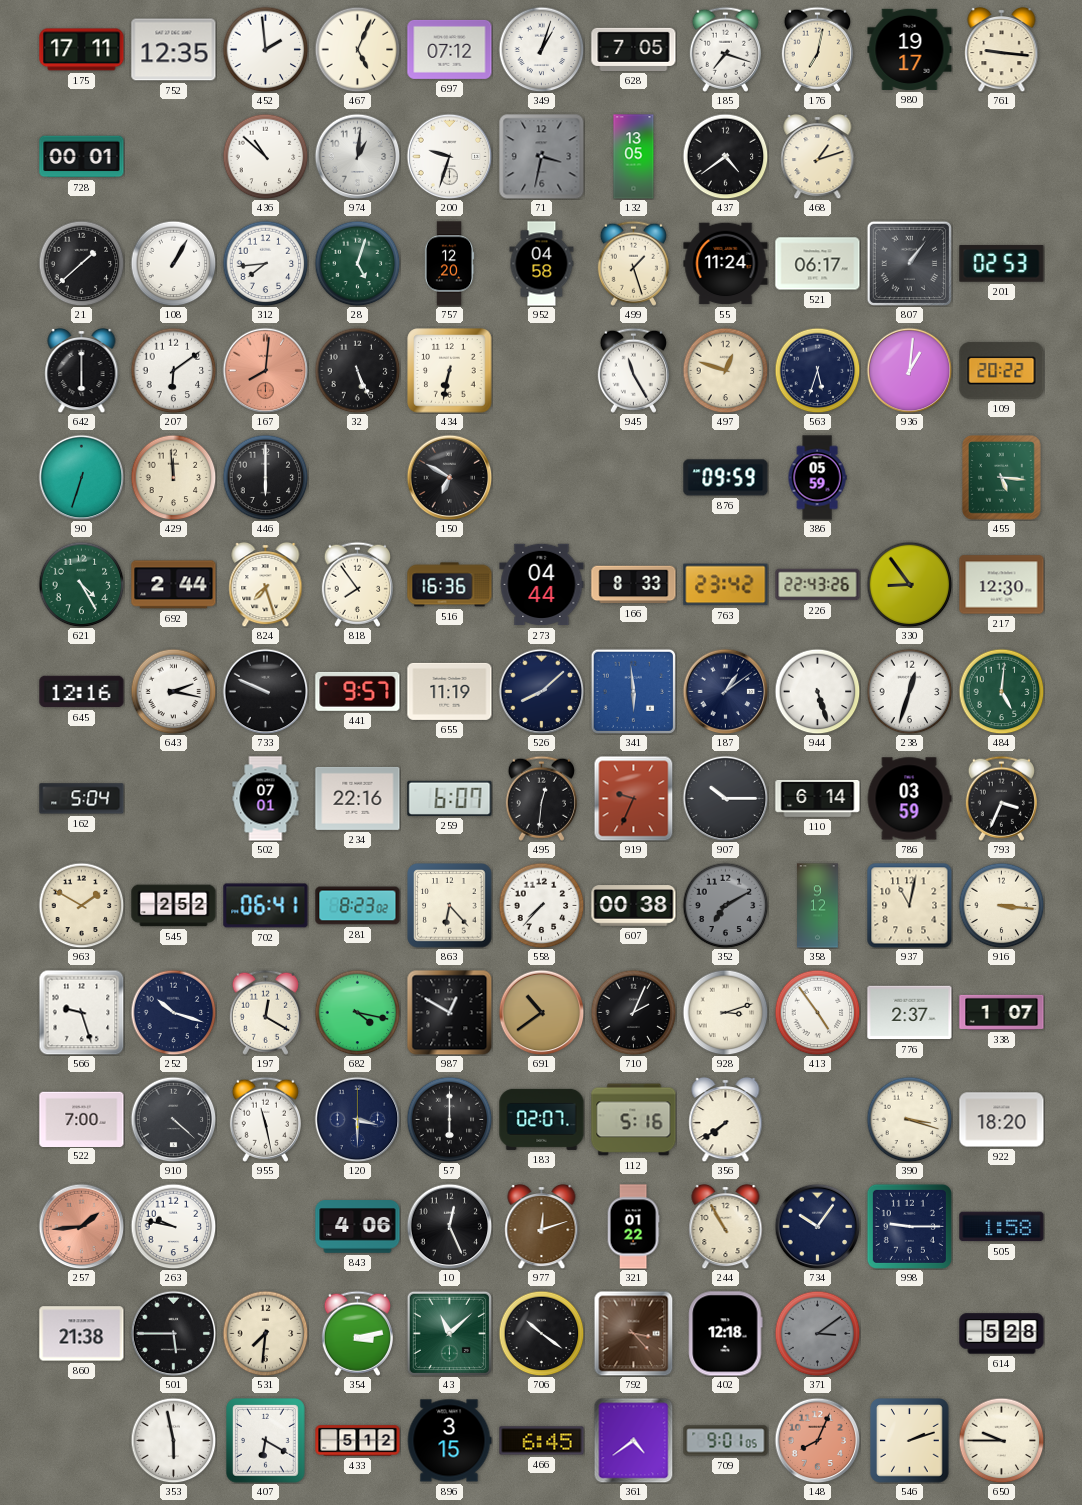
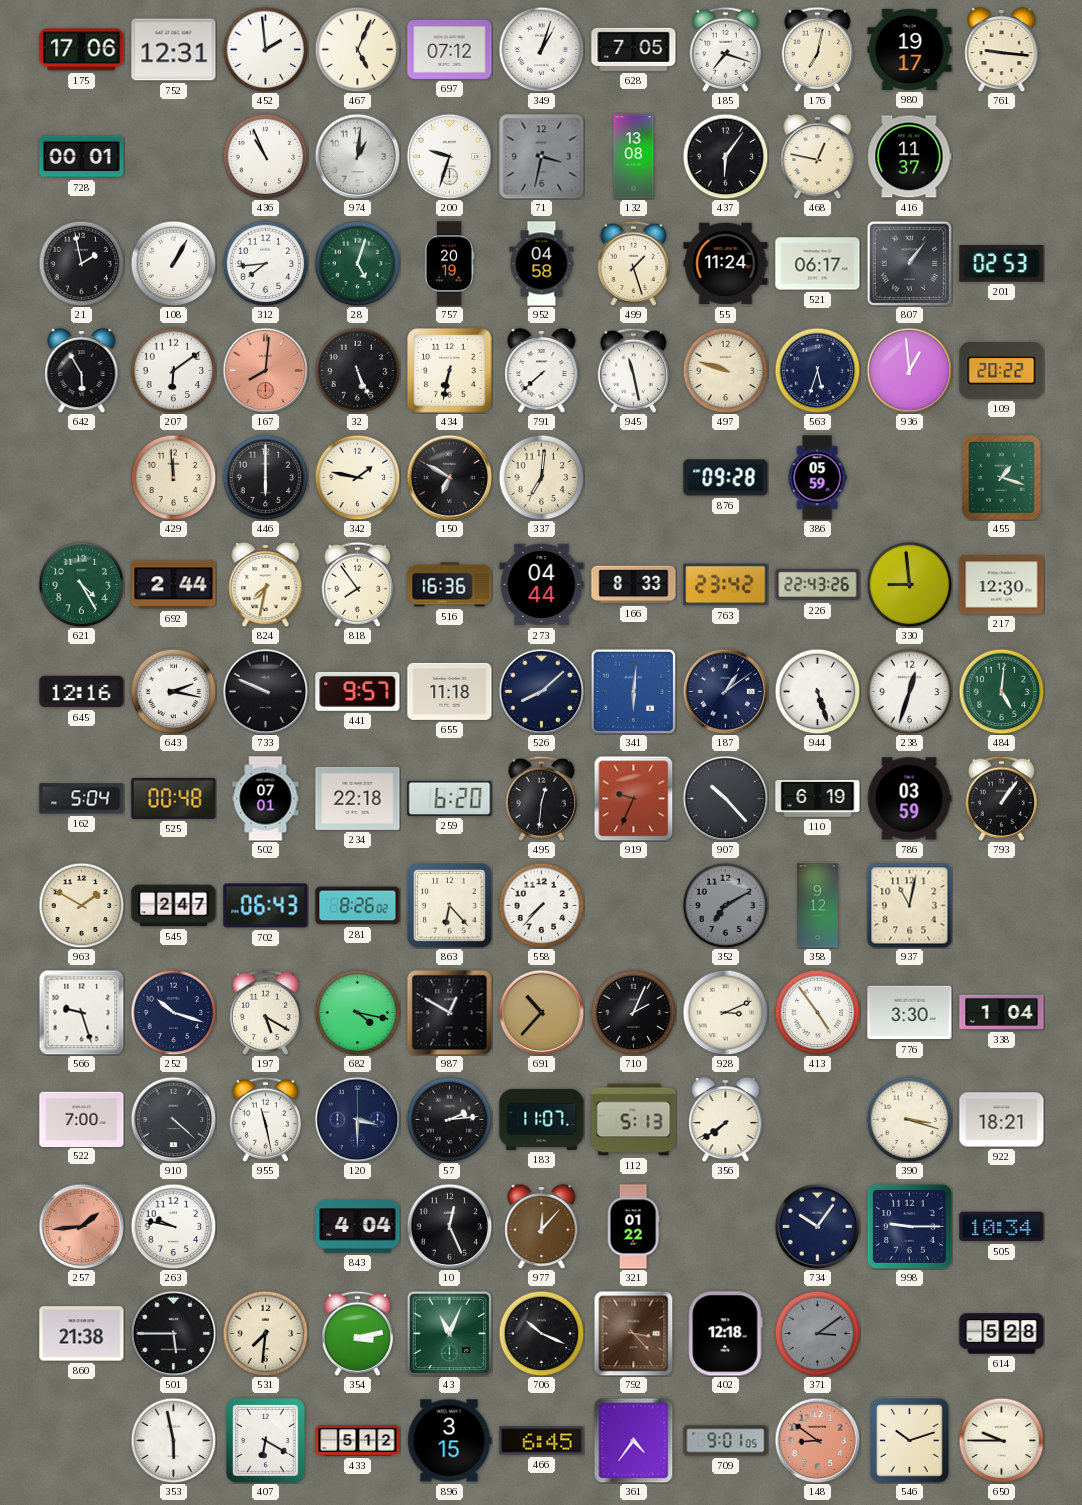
175: 17:11 -> 17:06 (82, 50)
752: 12:35 -> 12:31 (174, 50)
436: 10:52 -> 10:56 (265, 156)
132: 13:05 -> 13:08 (634, 157)
437: 4:39 -> 6:06 (725, 156)
468: 1:12 -> 12:47 (818, 156)
416: none -> 11:37 (910, 157)
21: 1:38 -> 1:58 (81, 263)
757: 12:20 -> 20:19 (449, 264)
642: 6:00 -> 5:55 (82, 370)
791: none -> 7:38 (542, 370)
945: 11:25 -> 11:28 (633, 370)
497: 12:48 -> 9:48 (725, 370)
936: 1:01 -> 12:59 (909, 370)
90: 6:33 -> none (81, 477)
342: none -> 1:47 (357, 477)
337: none -> 7:01 (541, 477)
876: 09:59 -> 09:28 (726, 478)
455: 5:16 -> 1:18 (1002, 478)
824: 7:27 -> 7:32 (266, 584)
330: 8:54 -> 8:59 (909, 584)
655: 11:19 -> 11:18 (450, 691)
341: 5:59 -> 6:01 (633, 691)
525: none -> 00:48 (174, 798)
234: 22:16 -> 22:18 (358, 798)
259: 6:07 -> 6:20 (450, 798)
907: 10:15 -> 10:23 (725, 798)
110: 6:14 -> 6:19 (818, 798)
793: 3:34 -> 1:06 (1001, 798)
545: 2:52 -> 2:47 (174, 906)
702: 06:41 -> 06:43 (266, 906)
281: 8:23 -> 8:26 (358, 906)
607: 00:38 -> none (634, 906)
916: 3:16 -> none (1001, 905)
197: 12:20 -> 5:20 (265, 1012)
691: 10:39 -> 10:37 (541, 1012)
928: 3:12 -> 3:11 (725, 1012)
776: 2:37 -> 3:30 (910, 1013)
338: 1:07 -> 1:04 (1002, 1012)
57: 6:00 -> 2:14 (449, 1119)
183: 02:07 -> 11:07 (542, 1119)
112: 5:16 -> 5:13 (634, 1120)
922: 18:20 -> 18:21 (1002, 1120)
843: 4:06 -> 4:04 (358, 1227)
977: 12:12 -> 12:07 (542, 1226)
244: 10:55 -> none (726, 1226)
505: 1:58 -> 10:34 (1002, 1227)
43: 11:08 -> 11:04 (449, 1333)
706: 10:21 -> 10:19 (541, 1333)
361: 4:39 -> 4:36 (634, 1440)
148: 8:04 -> 8:51 (817, 1440)
546: 2:12 -> 10:12 (910, 1441)
